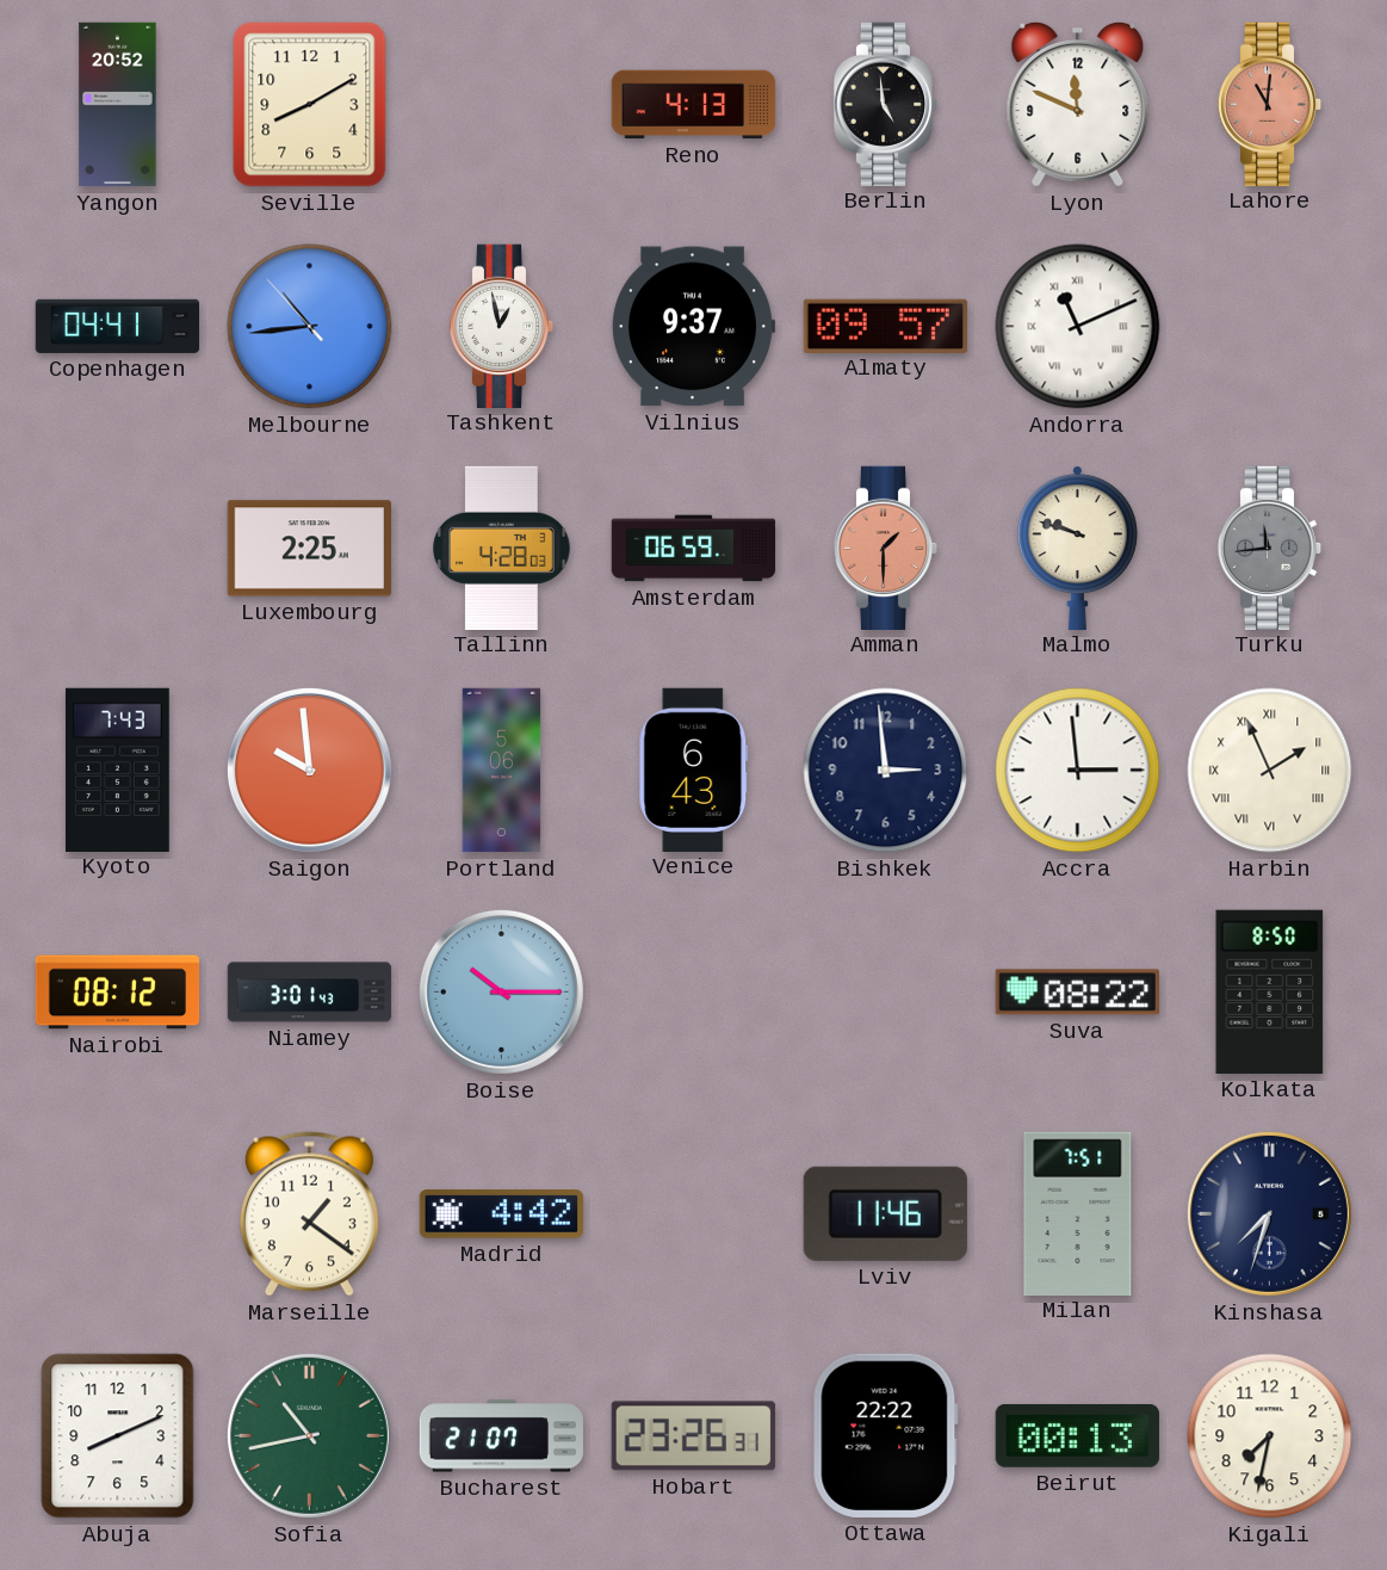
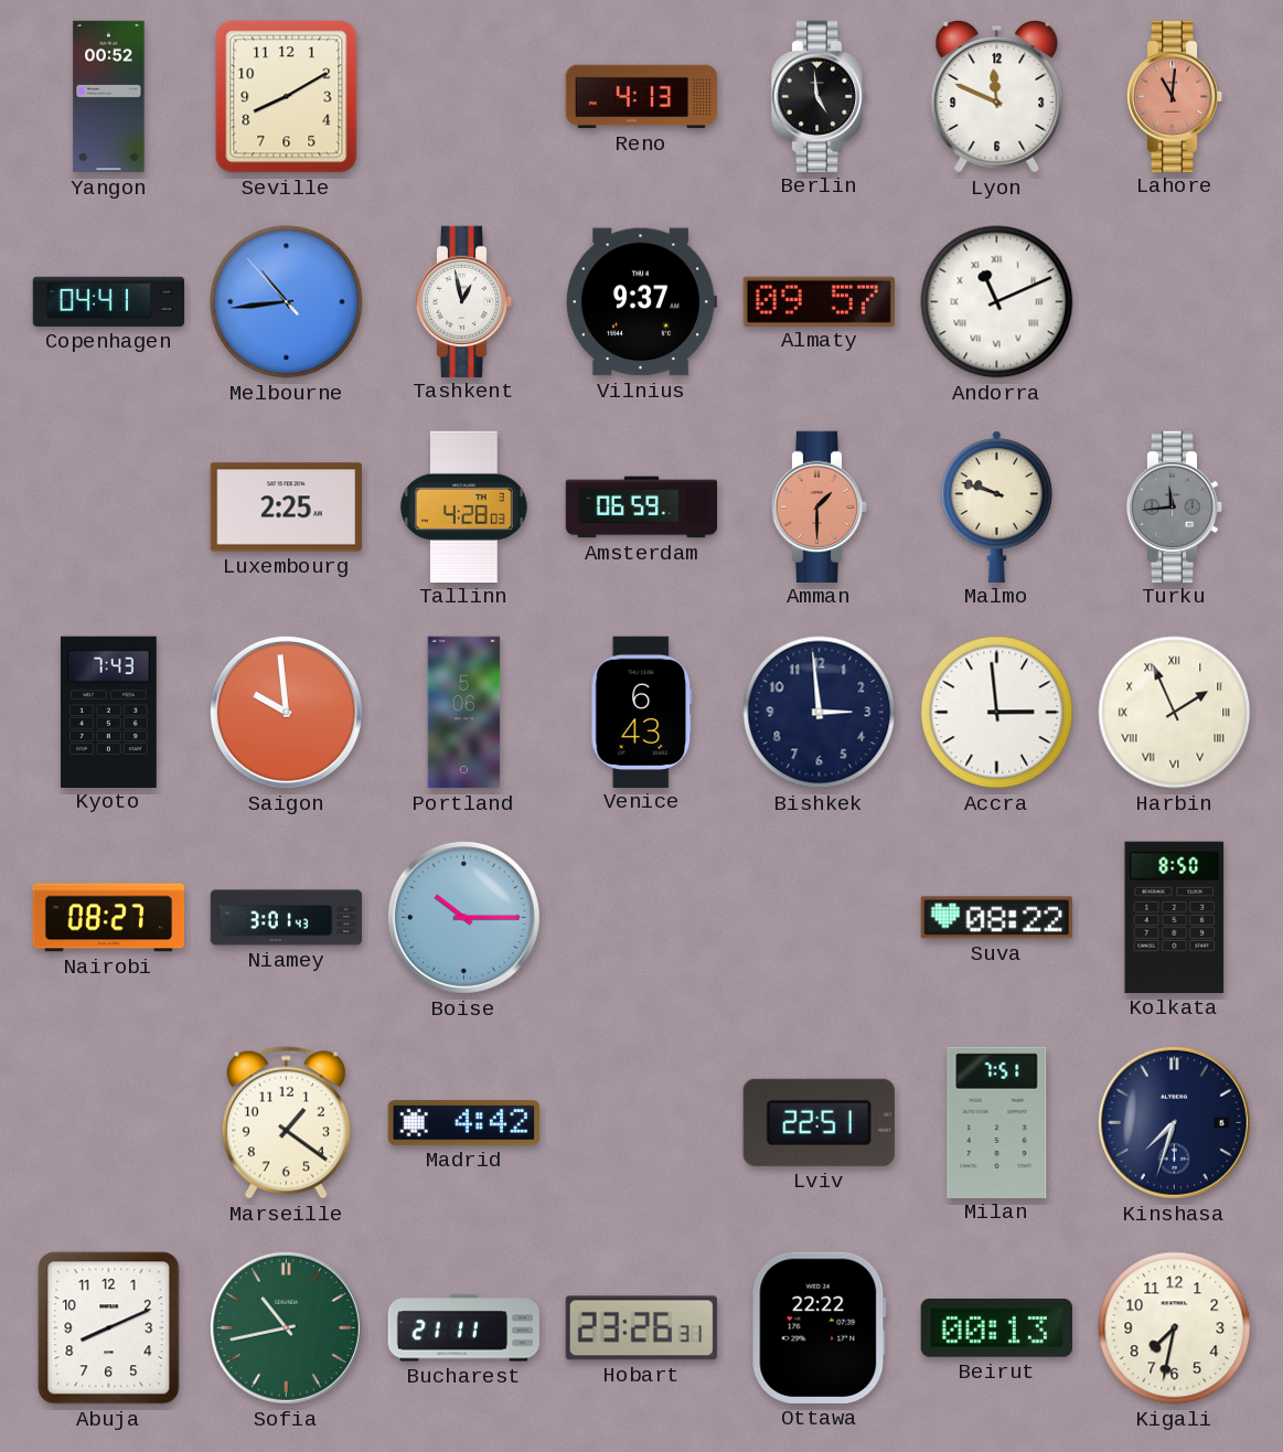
Yangon: 20:52 -> 00:52 (109, 97)
Nairobi: 08:12 -> 08:27 (109, 918)
Lviv: 11:46 -> 22:51 (819, 1122)
Bucharest: 21:07 -> 21:11 (464, 1328)
